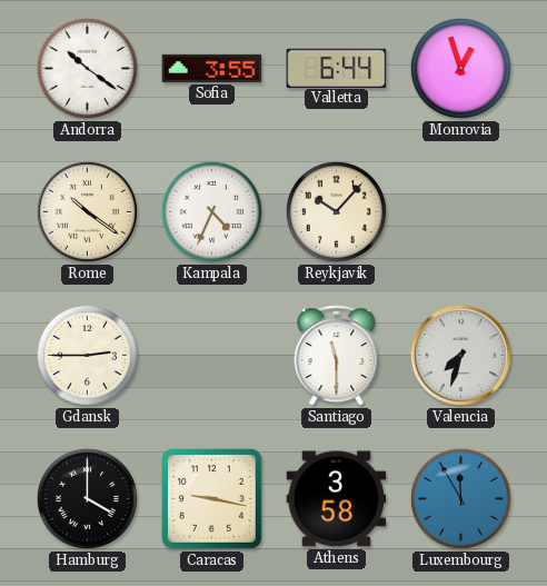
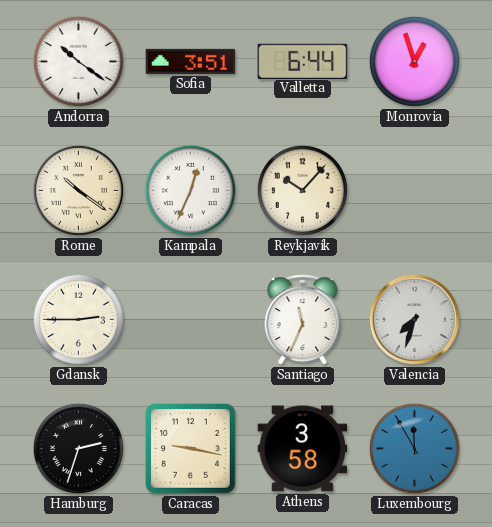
Sofia: 3:55 -> 3:51 (191, 61)
Kampala: 4:34 -> 12:34 (190, 190)
Santiago: 11:30 -> 11:34 (303, 320)
Hamburg: 4:00 -> 2:33 (78, 448)
